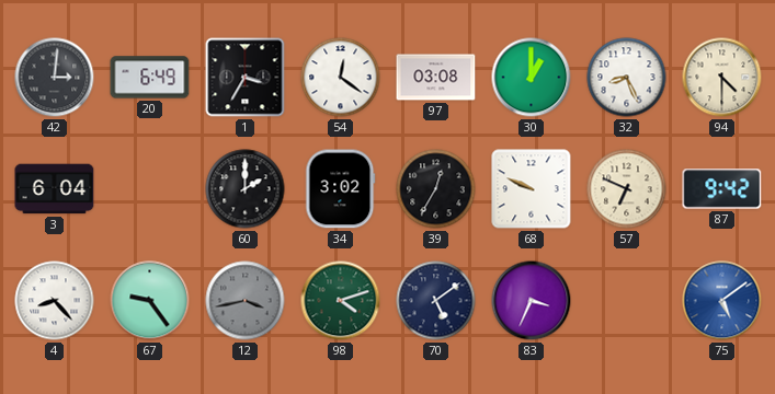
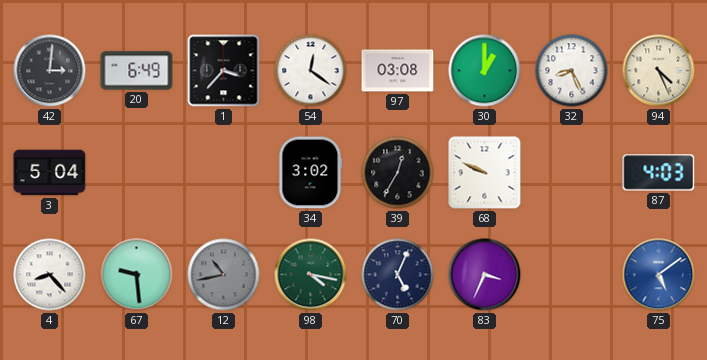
1: 3:35 -> 3:37 (224, 71)
94: 4:30 -> 4:26 (659, 71)
3: 6:04 -> 5:04 (50, 173)
60: 2:00 -> none (246, 189)
57: 6:49 -> none (627, 189)
87: 9:42 -> 4:03 (659, 173)
67: 9:24 -> 9:29 (137, 275)
12: 3:43 -> 10:43 (224, 275)
98: 4:12 -> 4:17 (311, 275)
70: 5:09 -> 5:04 (398, 275)
